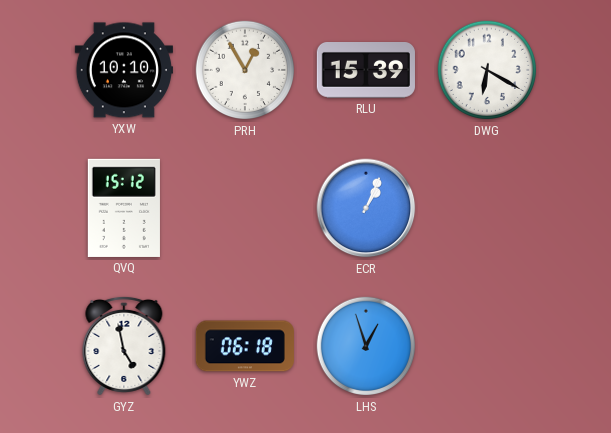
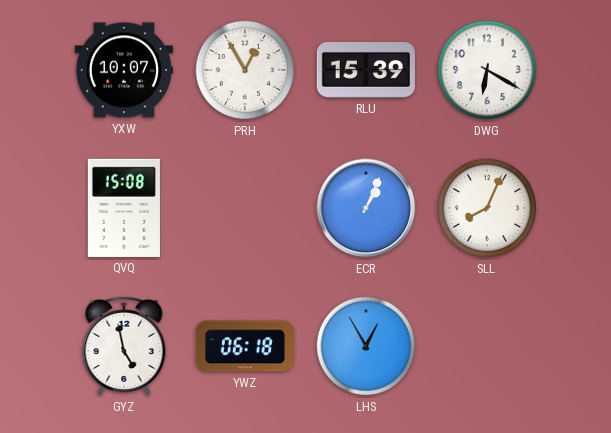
YXW: 10:10 -> 10:07 (124, 70)
QVQ: 15:12 -> 15:08 (124, 208)
SLL: none -> 8:04 (487, 208)
LHS: 12:57 -> 12:55 (366, 346)
